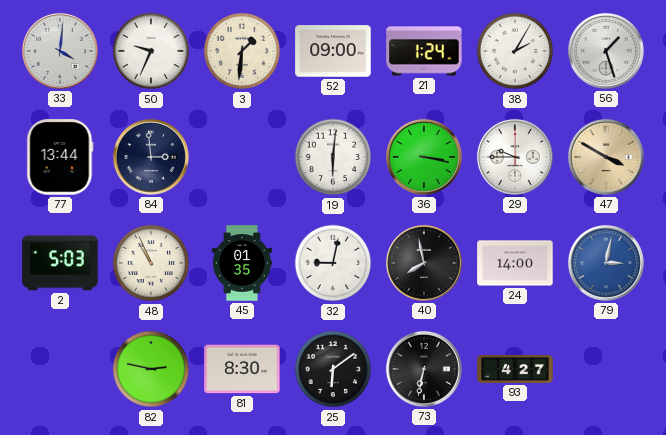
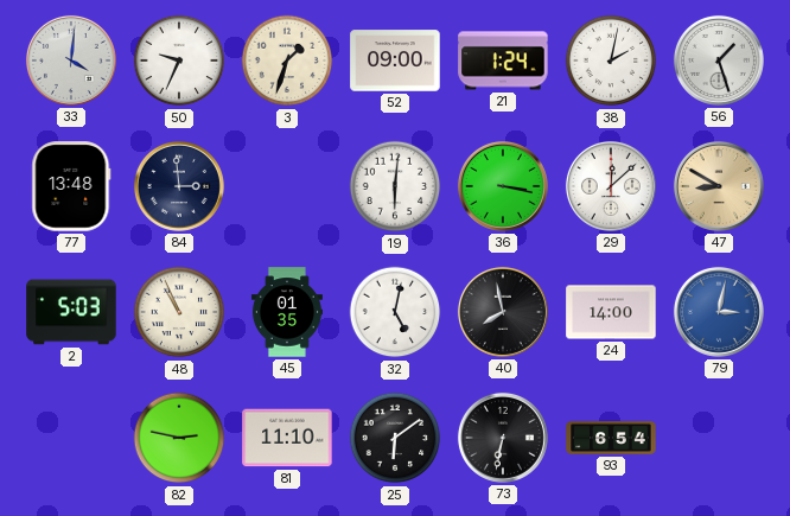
3: 1:31 -> 1:33 (287, 60)
38: 2:05 -> 2:02 (611, 60)
77: 13:44 -> 13:48 (71, 186)
29: 9:45 -> 12:08 (611, 186)
47: 3:50 -> 8:50 (719, 186)
32: 9:02 -> 5:02 (395, 312)
81: 8:30 -> 11:10 (287, 438)
93: 4:27 -> 6:54 (611, 439)
